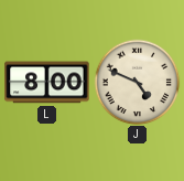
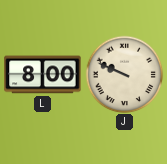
J: 4:49 -> 9:49 (124, 74)
